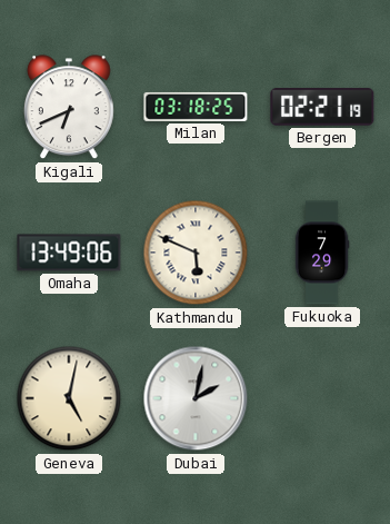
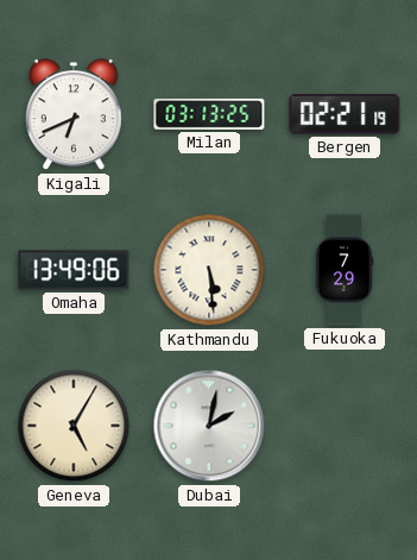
Milan: 03:18 -> 03:13 (209, 114)
Kathmandu: 5:49 -> 5:29 (209, 270)
Geneva: 5:02 -> 5:05 (74, 426)
